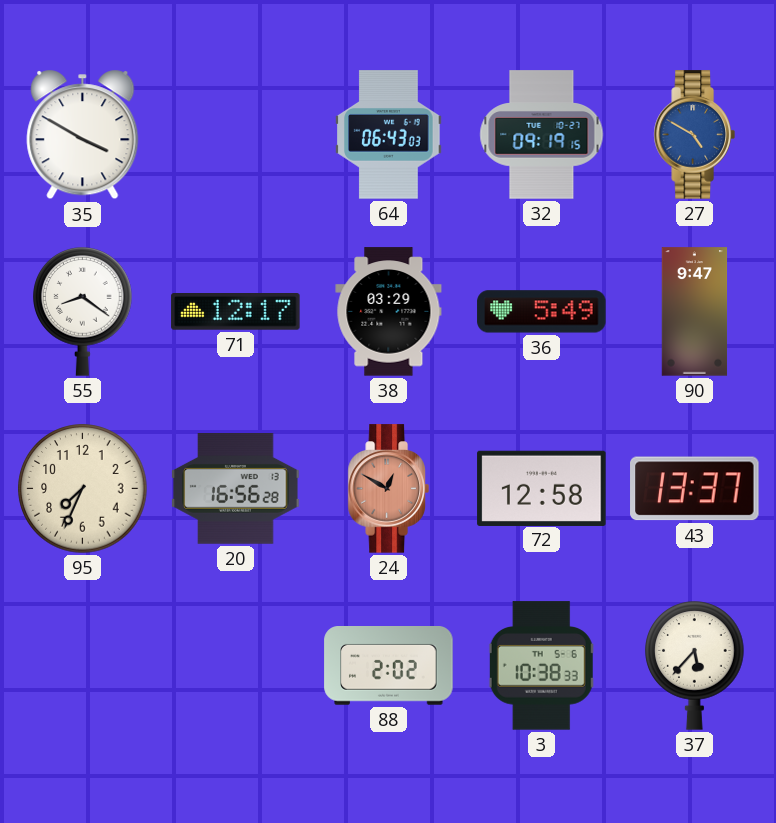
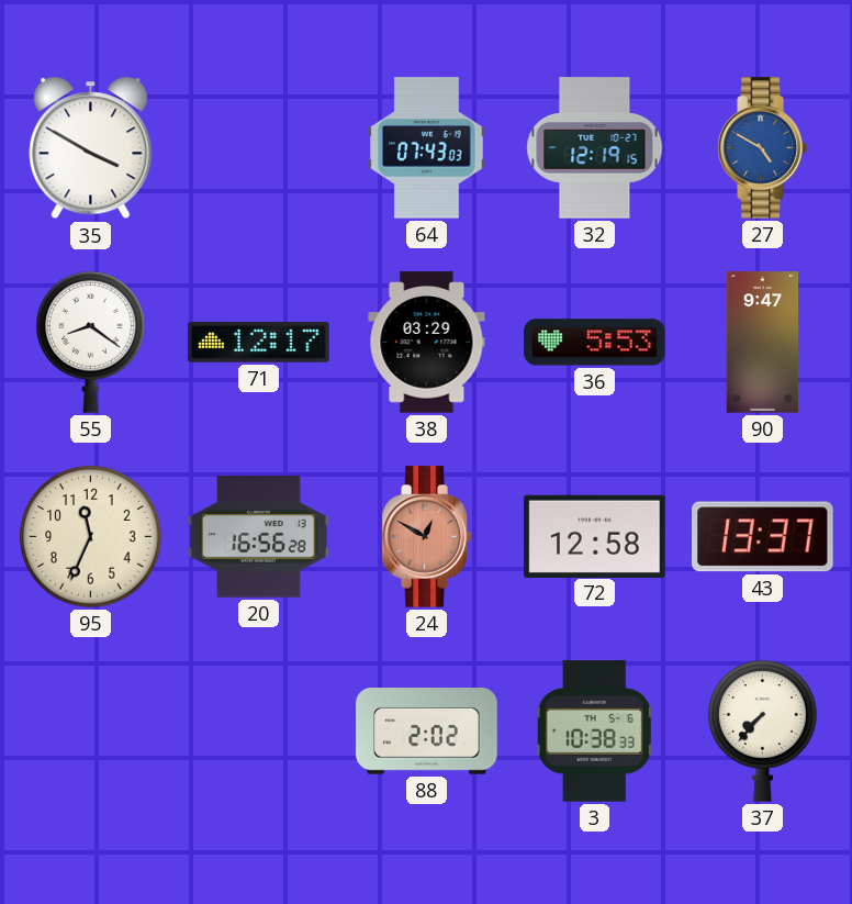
64: 06:43 -> 07:43 (427, 148)
32: 09:19 -> 12:19 (595, 148)
36: 5:49 -> 5:53 (595, 343)
95: 7:34 -> 11:34 (91, 537)
37: 5:37 -> 7:37 (763, 732)
